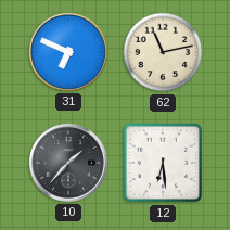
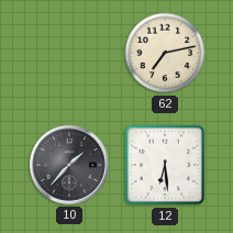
31: 6:49 -> none (68, 52)
62: 11:13 -> 7:13 (165, 53)
